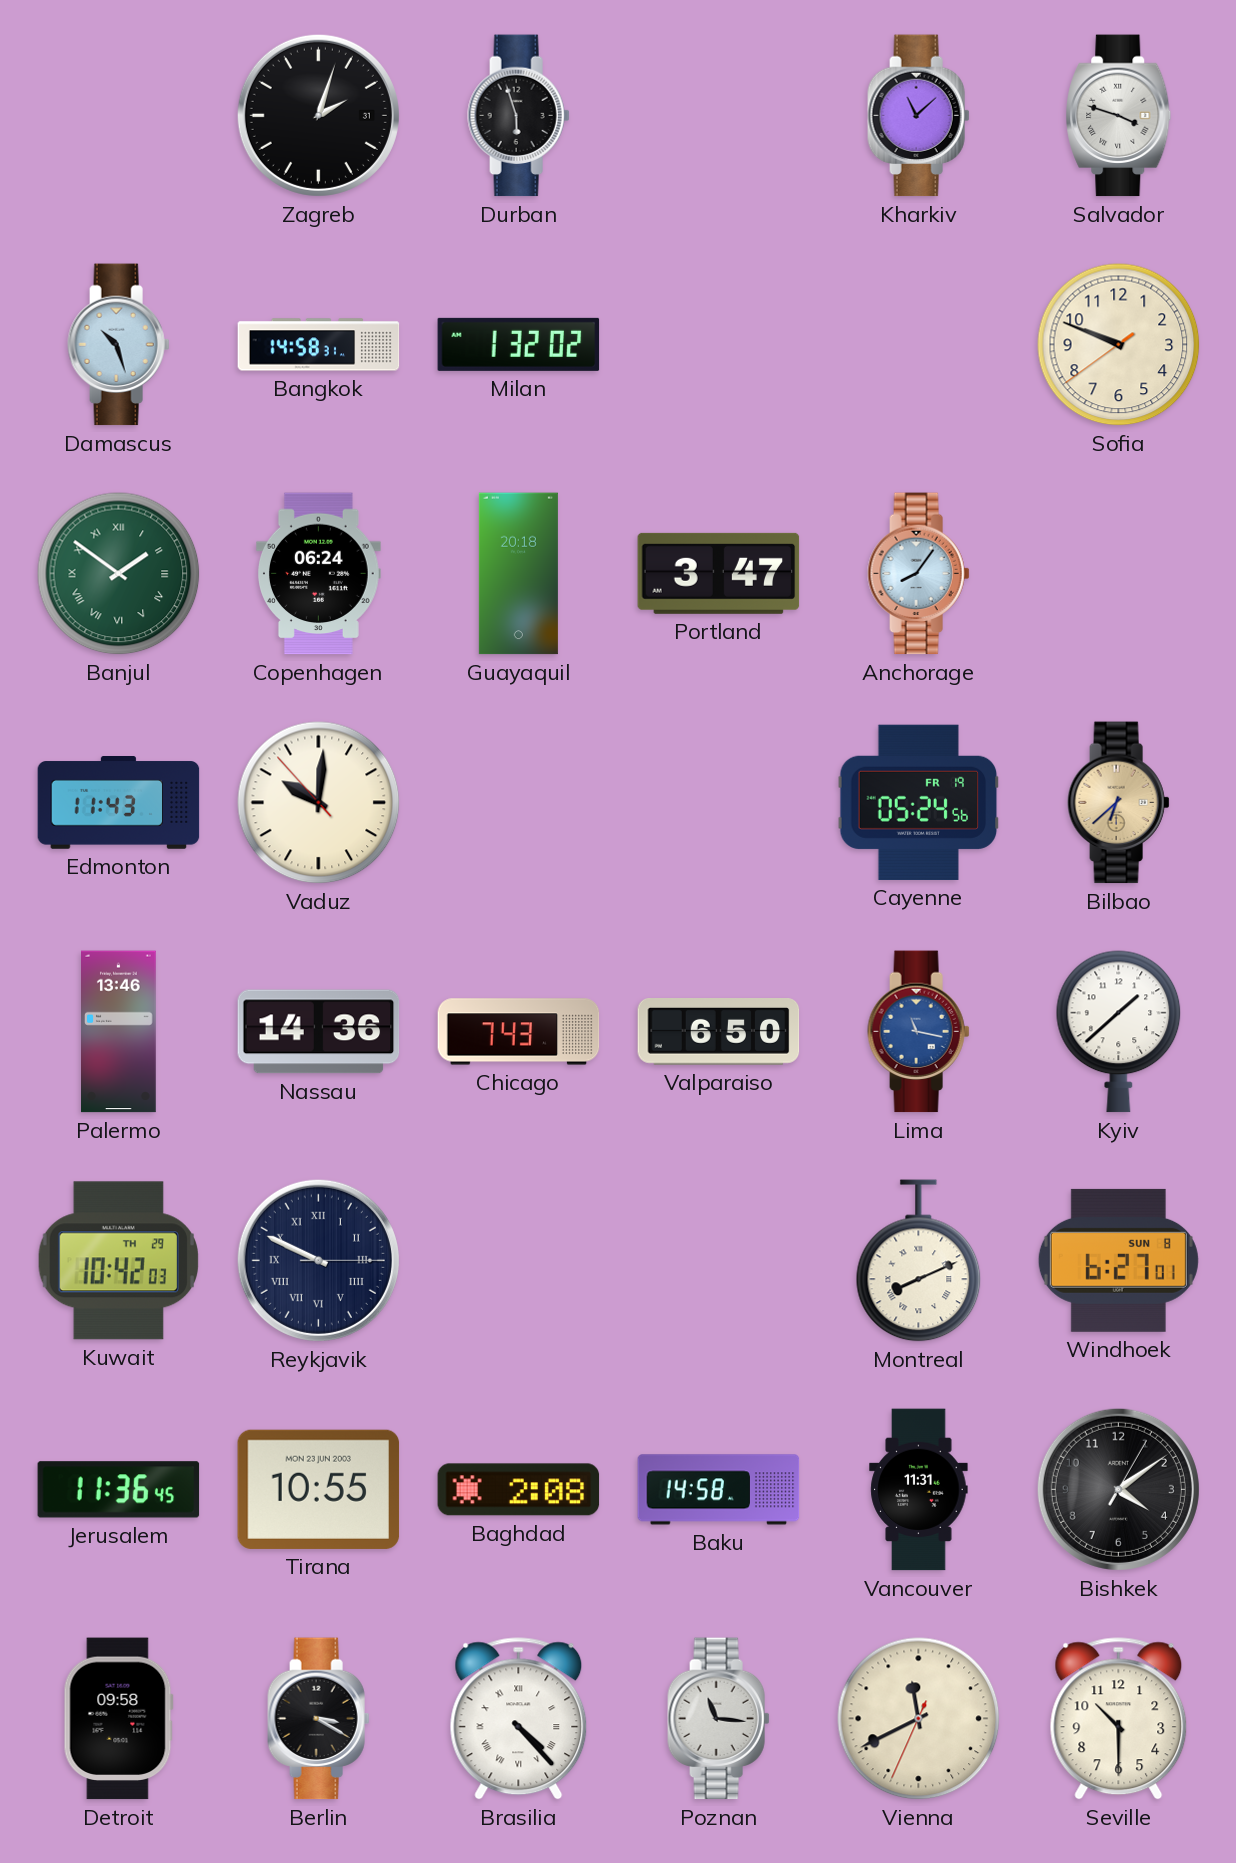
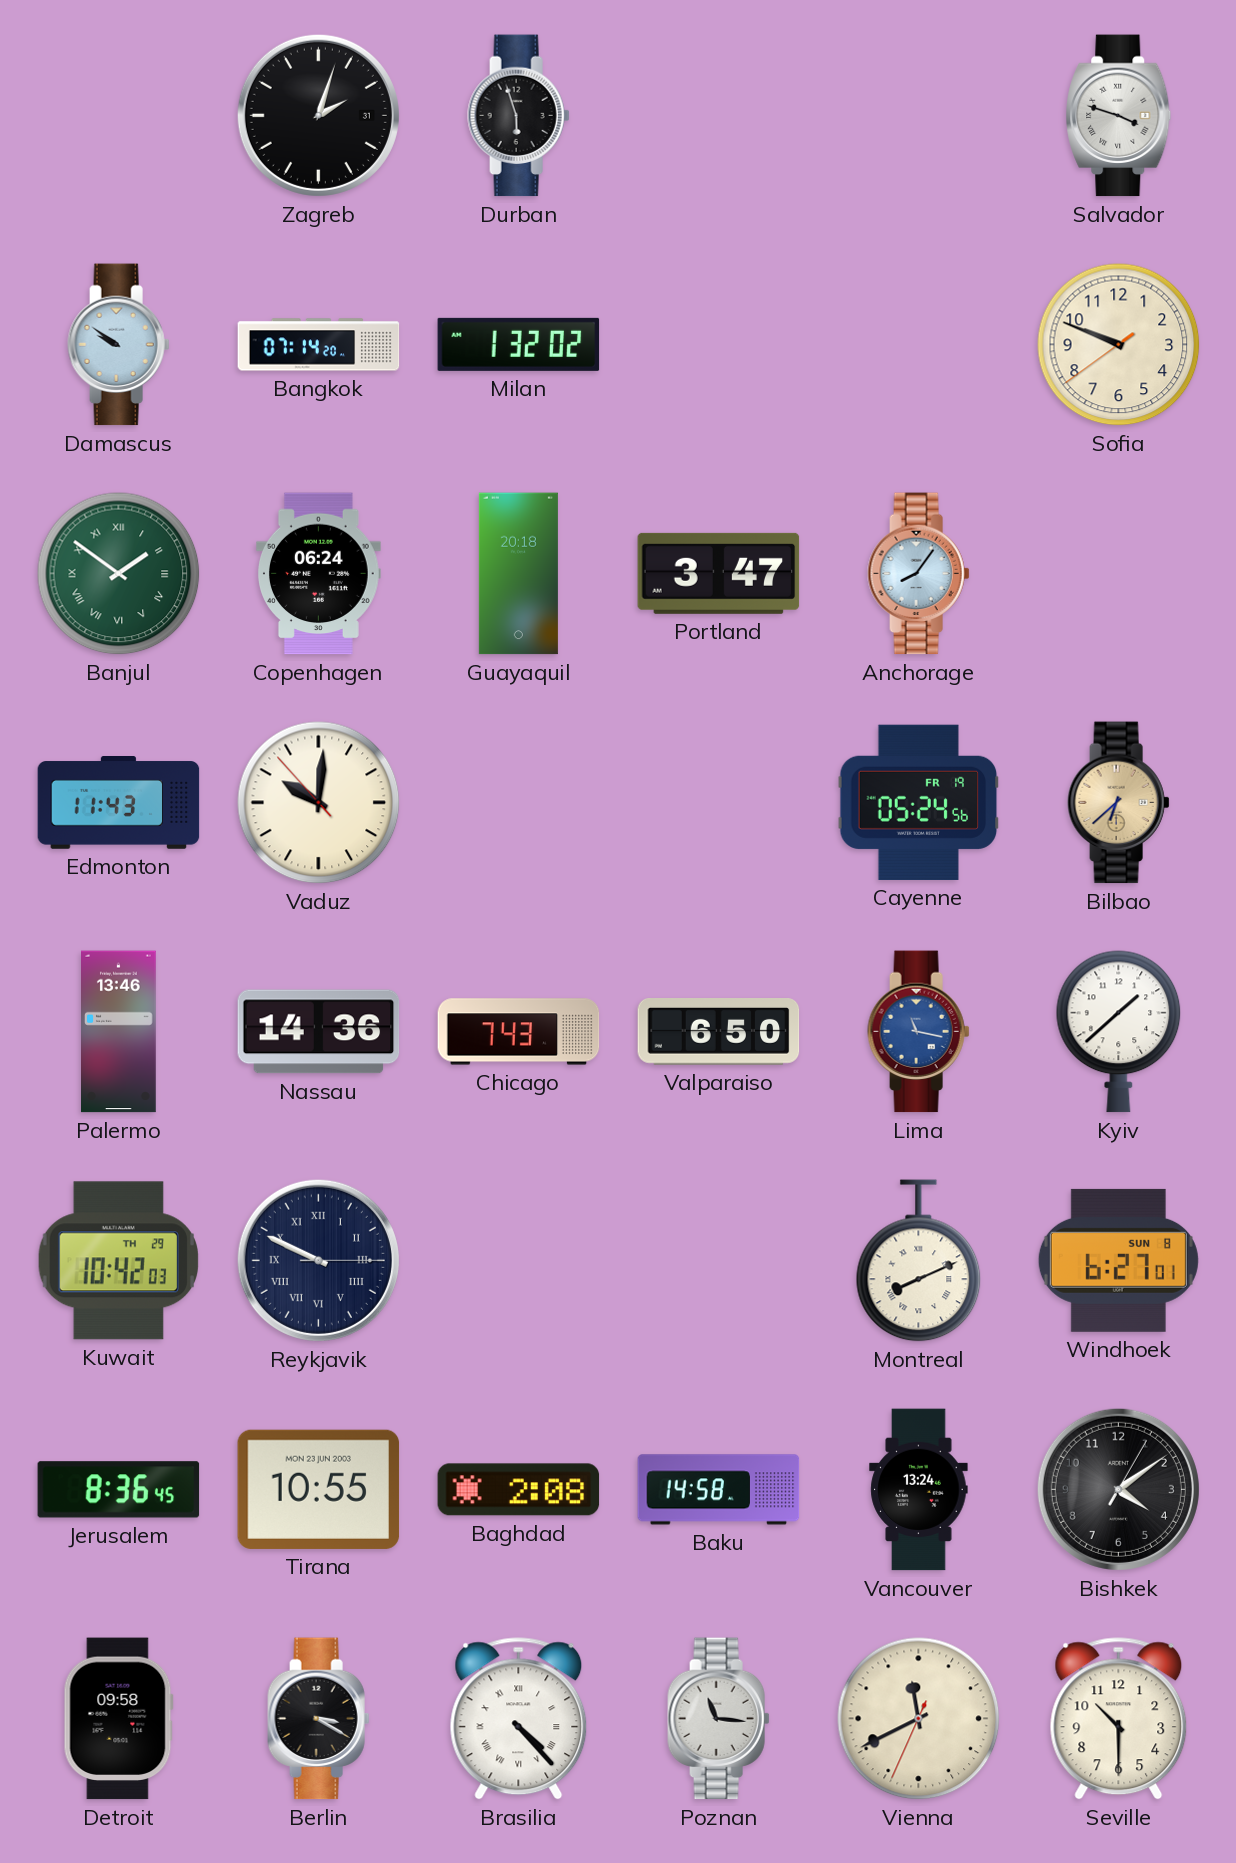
Kharkiv: 11:08 -> none (919, 116)
Damascus: 10:27 -> 9:51 (119, 345)
Bangkok: 14:58 -> 07:14 (319, 345)
Jerusalem: 11:36 -> 8:36 (119, 1490)
Vancouver: 11:31 -> 13:24 (919, 1490)
